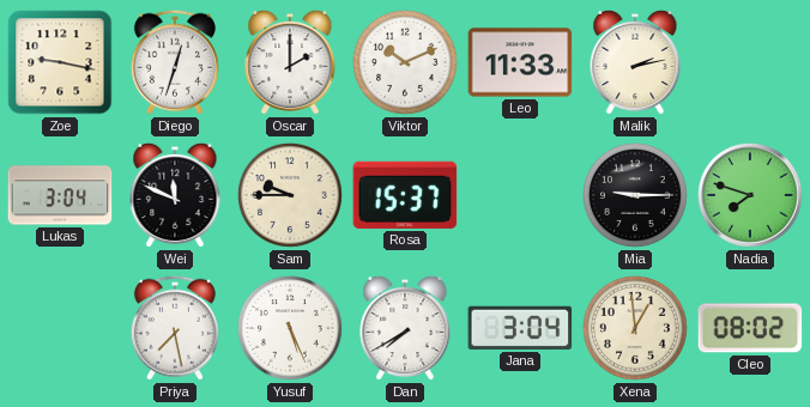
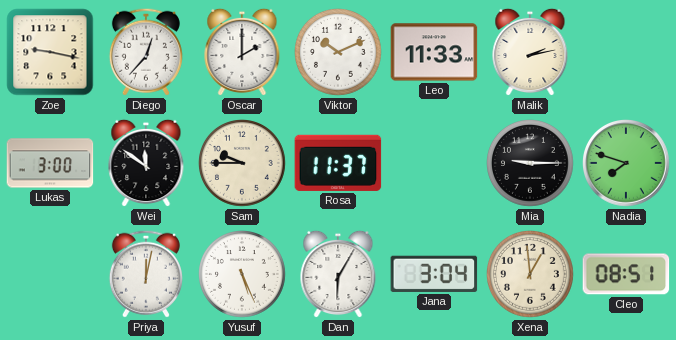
Diego: 12:33 -> 12:37 (146, 52)
Lukas: 3:04 -> 3:00 (50, 163)
Wei: 11:49 -> 11:51 (146, 163)
Rosa: 15:37 -> 11:37 (338, 163)
Priya: 7:28 -> 12:02 (146, 274)
Dan: 7:40 -> 6:05 (338, 274)
Cleo: 08:02 -> 08:51 (626, 274)
